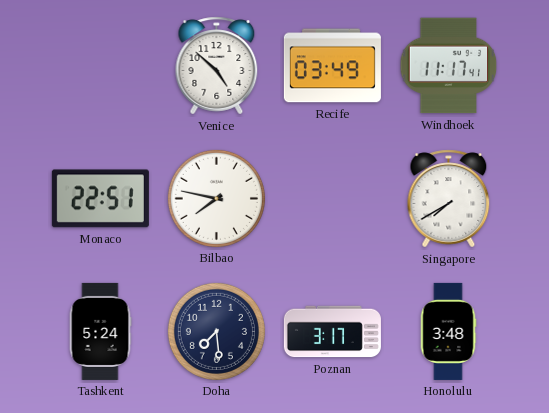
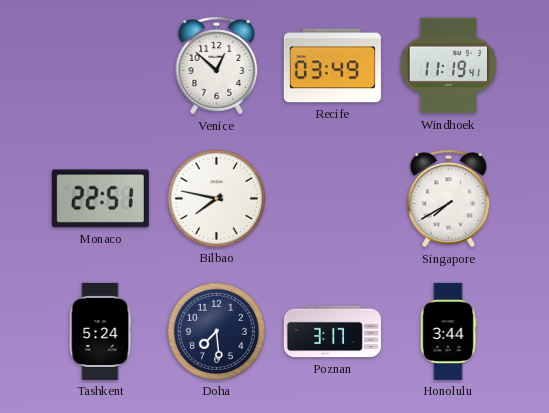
Venice: 4:52 -> 12:52 (217, 66)
Windhoek: 11:17 -> 11:19 (449, 66)
Honolulu: 3:48 -> 3:44 (448, 331)
